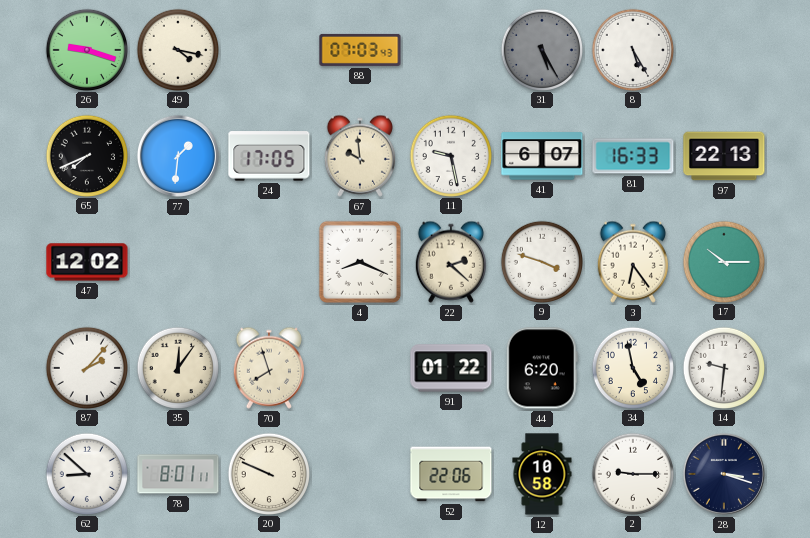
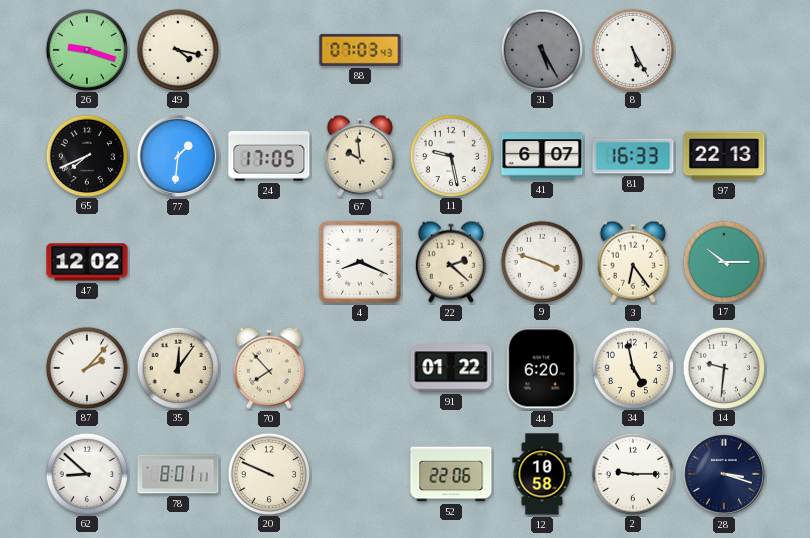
70: 7:57 -> 7:53 (268, 368)
